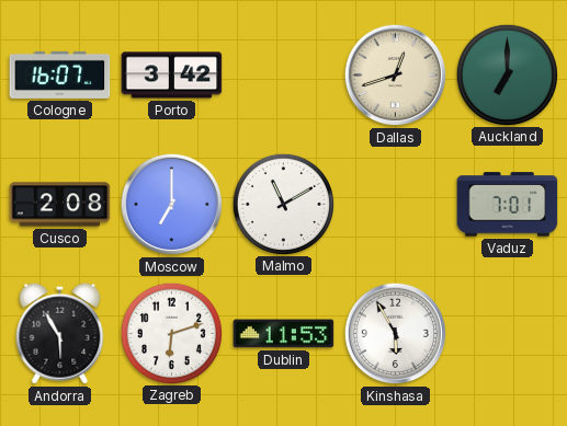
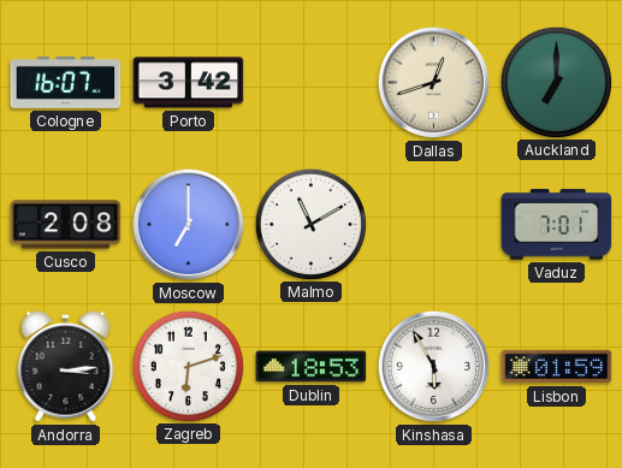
Andorra: 5:55 -> 3:14 (66, 366)
Dublin: 11:53 -> 18:53 (312, 367)
Lisbon: none -> 01:59 (557, 367)
